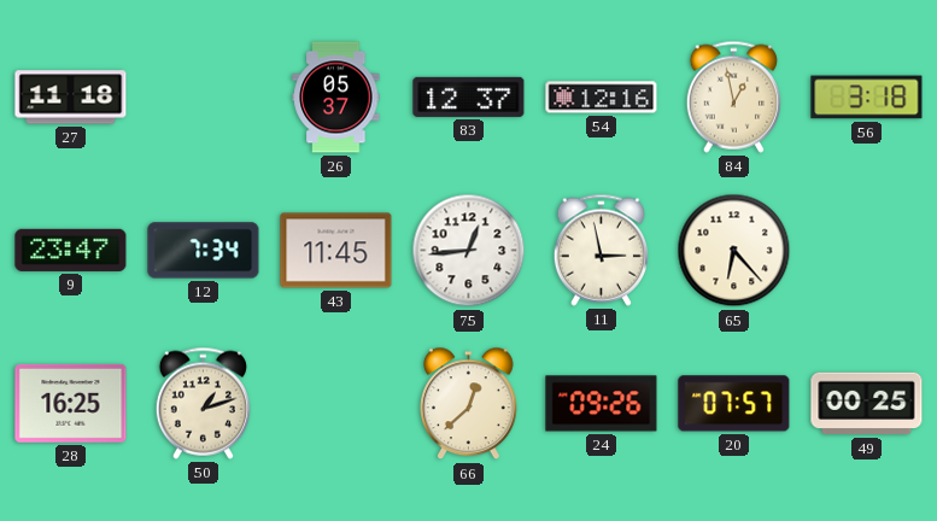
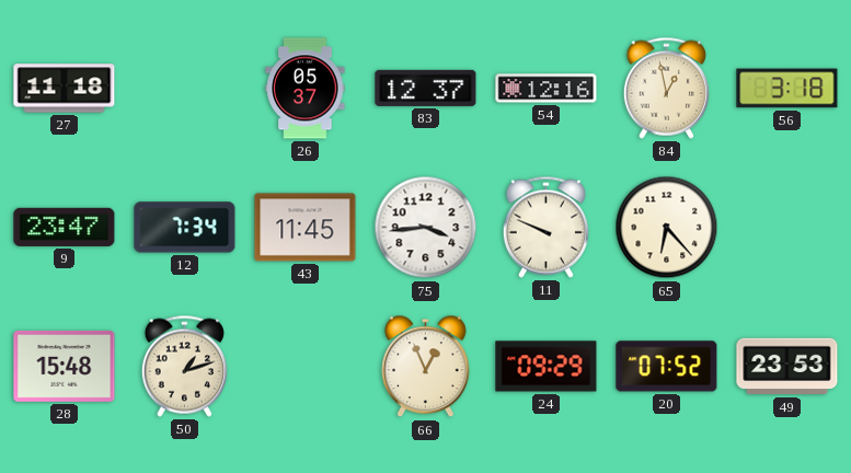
75: 12:44 -> 3:44 (426, 228)
11: 2:58 -> 9:49 (545, 227)
28: 16:25 -> 15:48 (65, 366)
66: 12:38 -> 12:56 (426, 367)
24: 09:26 -> 09:29 (547, 367)
20: 07:57 -> 07:52 (667, 367)
49: 00:25 -> 23:53 (787, 367)
